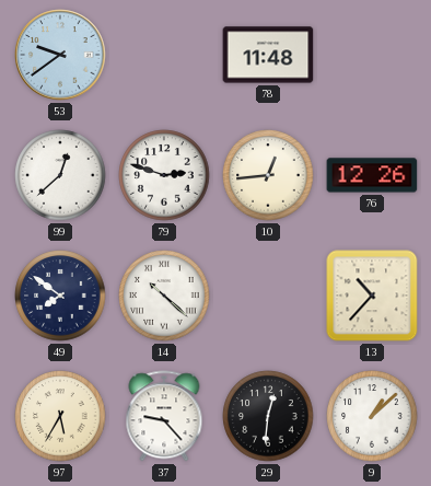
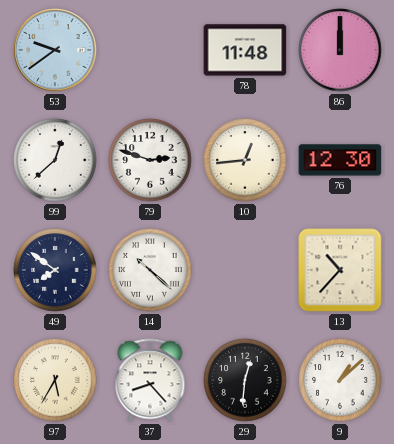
86: none -> 12:00 (340, 50)
76: 12:26 -> 12:30 (340, 160)
37: 9:23 -> 8:23 (150, 380)
